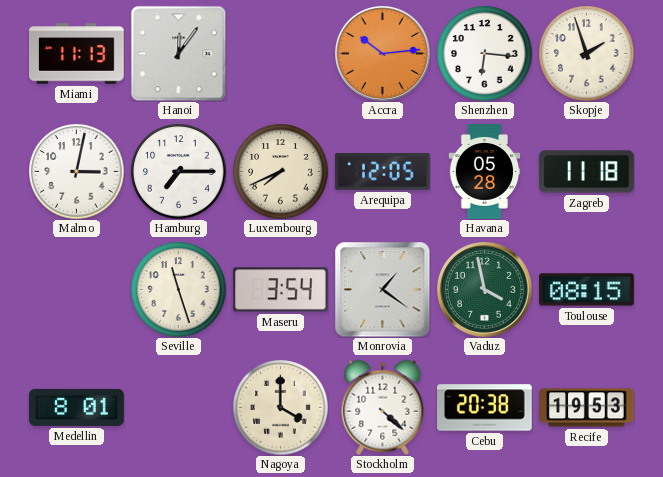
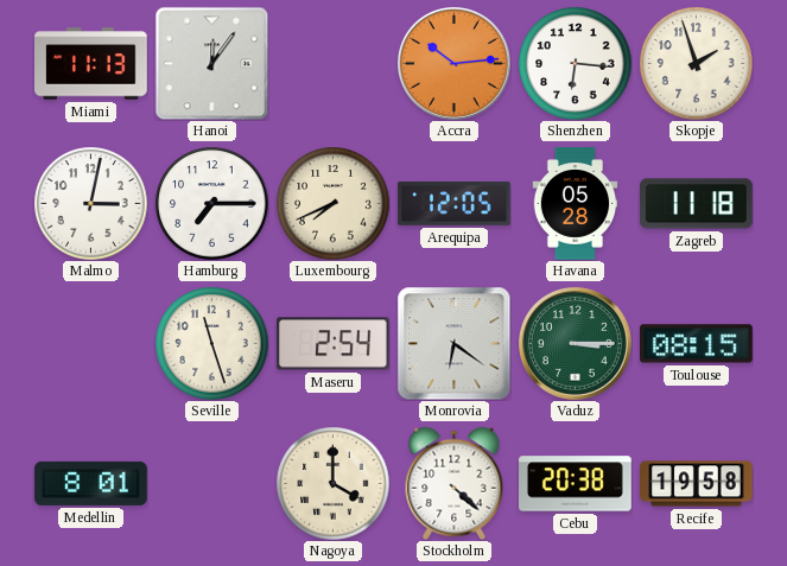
Maseru: 3:54 -> 2:54 (334, 344)
Monrovia: 1:21 -> 6:21 (453, 343)
Vaduz: 3:58 -> 3:15 (576, 344)
Recife: 19:53 -> 19:58 (697, 484)
